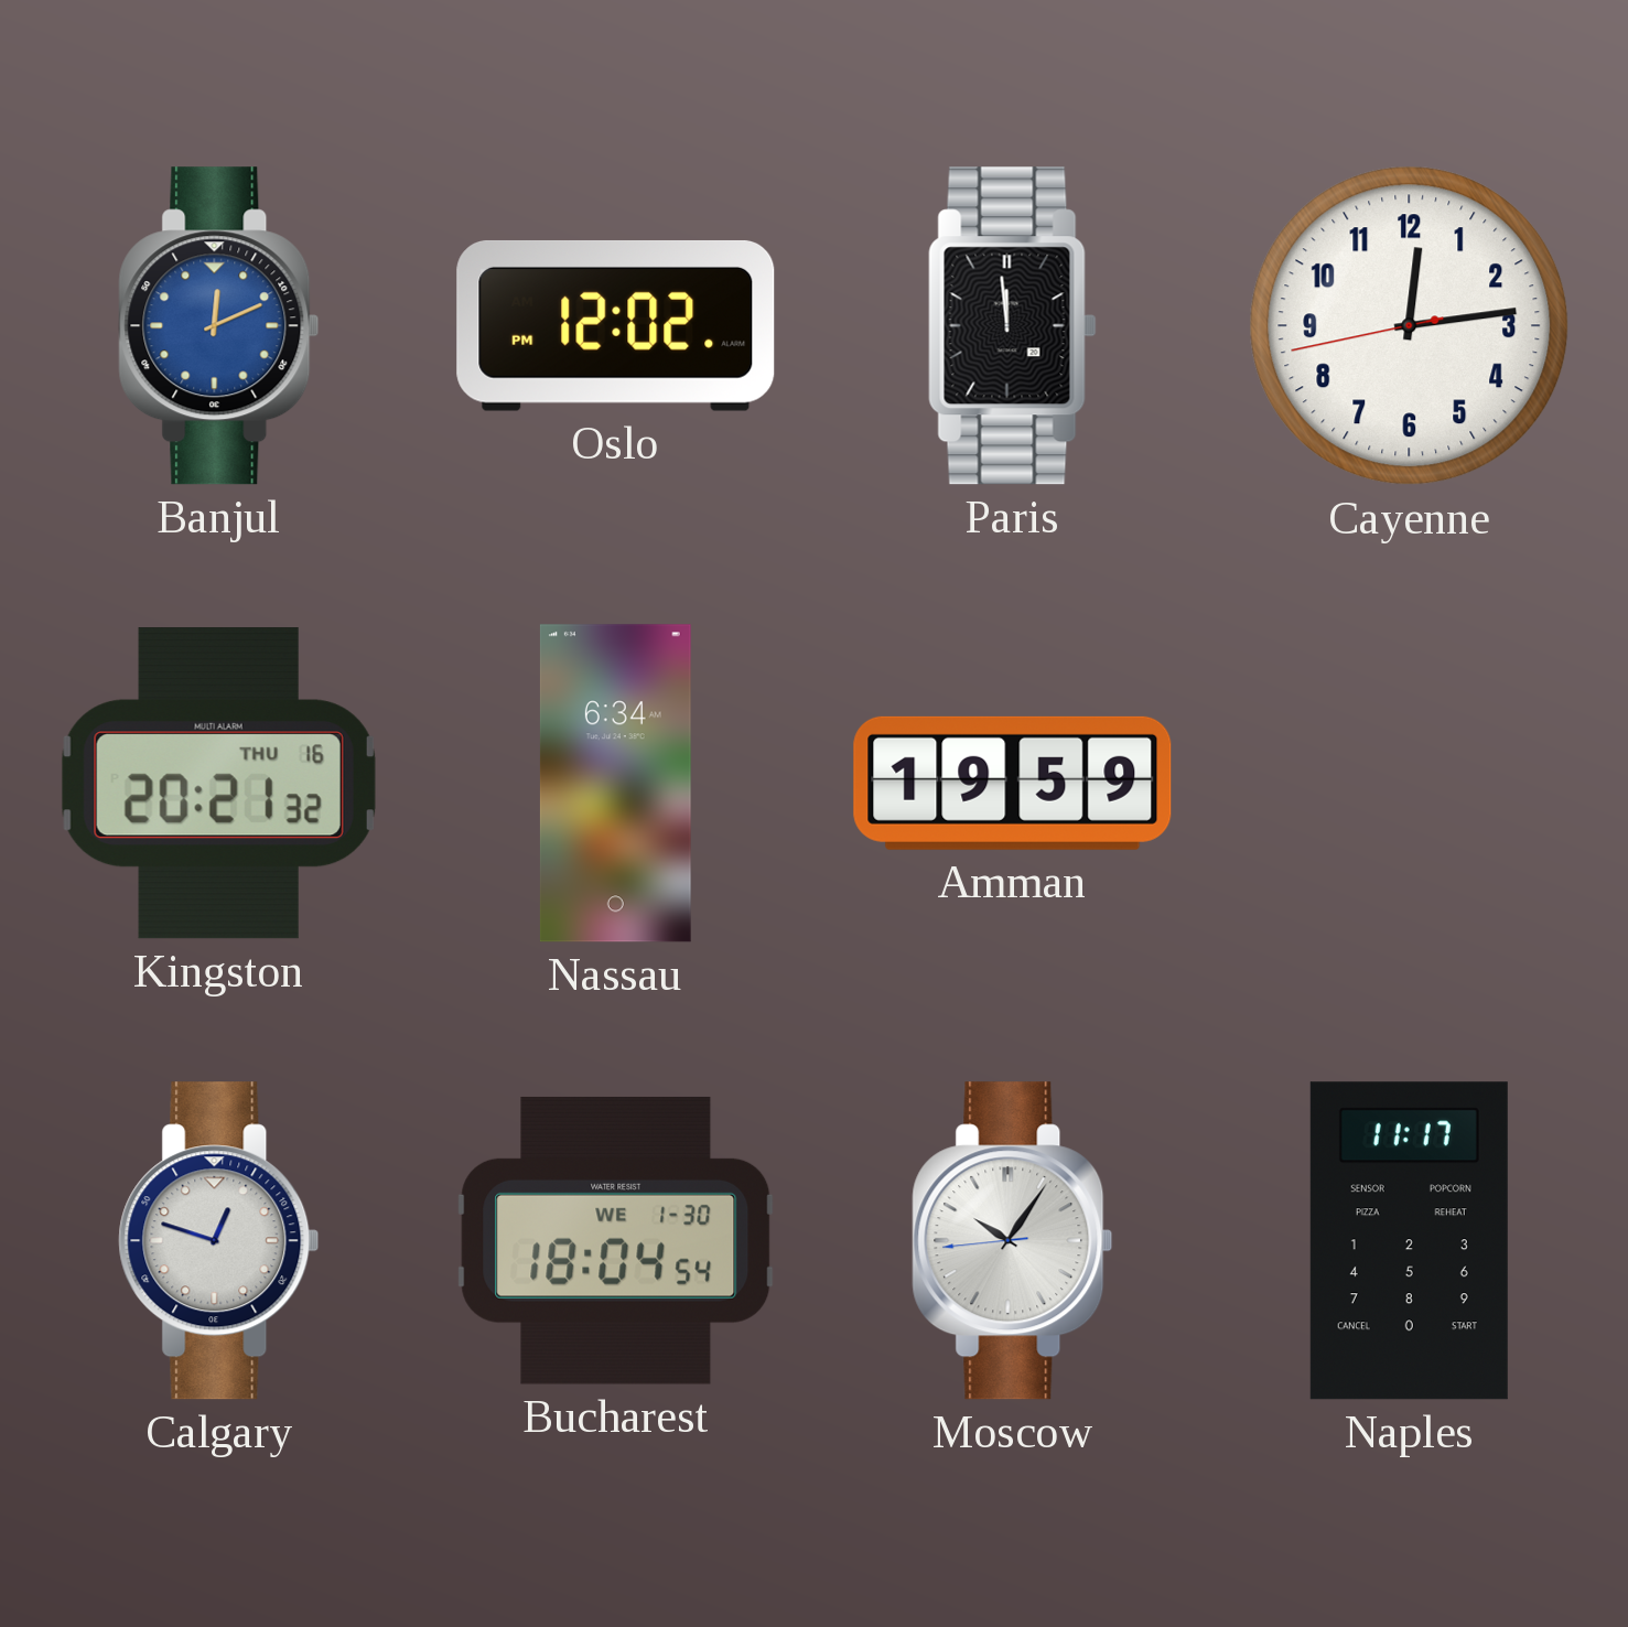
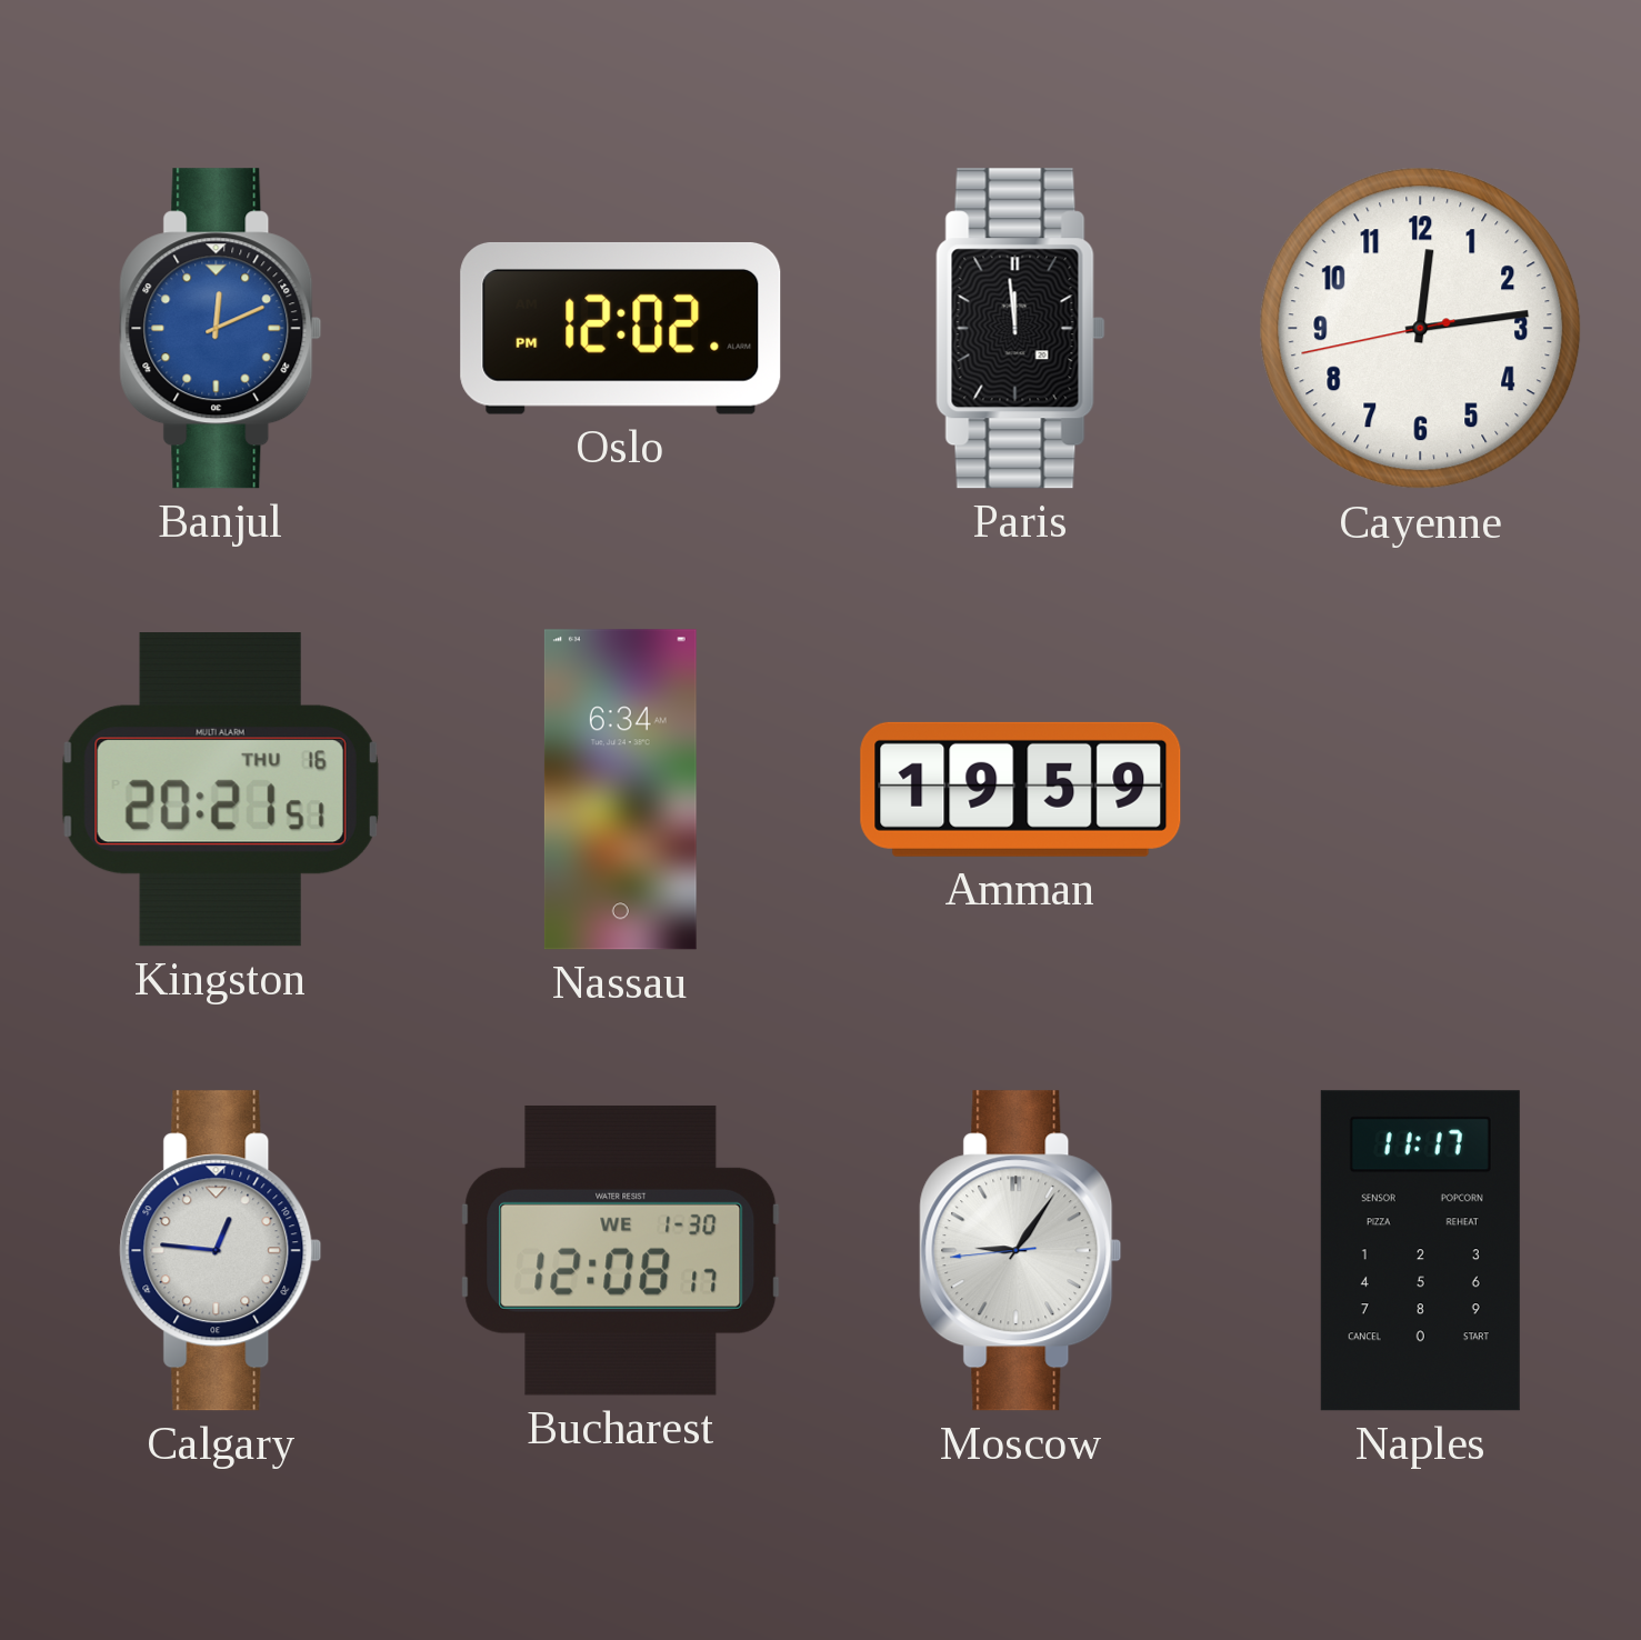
Kingston: 20:21:32 -> 20:21:51 (220, 790)
Calgary: 12:48 -> 12:46 (221, 1251)
Bucharest: 18:04 -> 12:08 (621, 1250)
Moscow: 10:05 -> 9:05 (1021, 1251)
